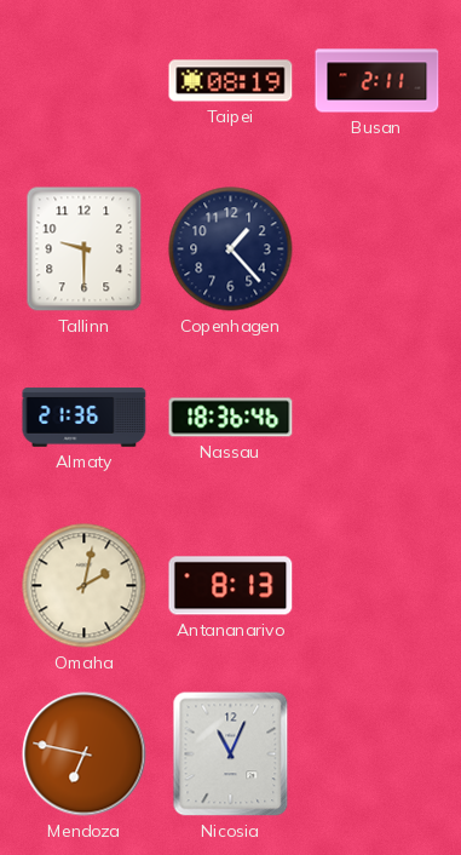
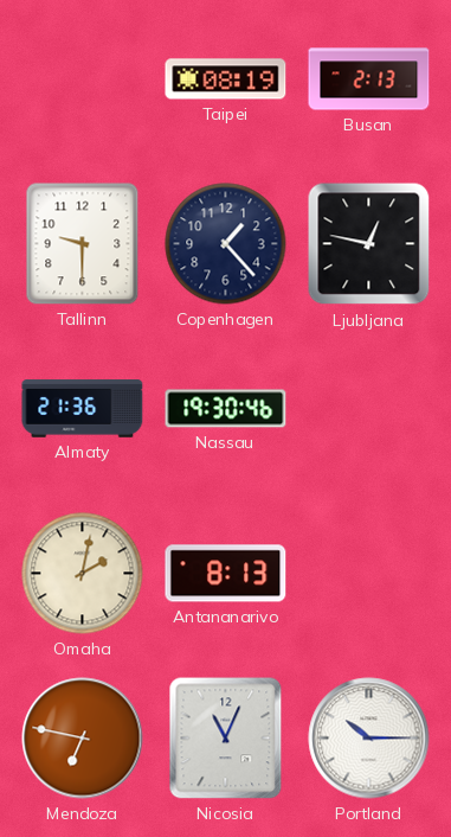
Busan: 2:11 -> 2:13 (369, 79)
Ljubljana: none -> 12:47 (369, 244)
Nassau: 18:36 -> 19:30 (226, 409)
Portland: none -> 10:15 (369, 739)
